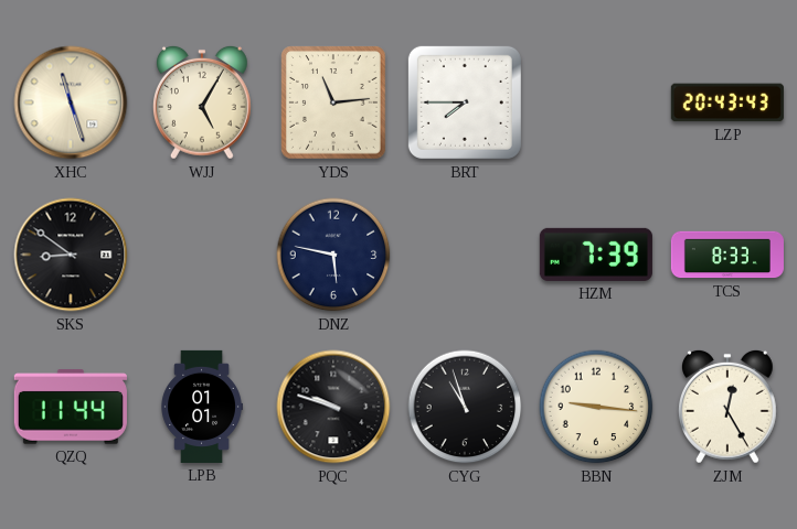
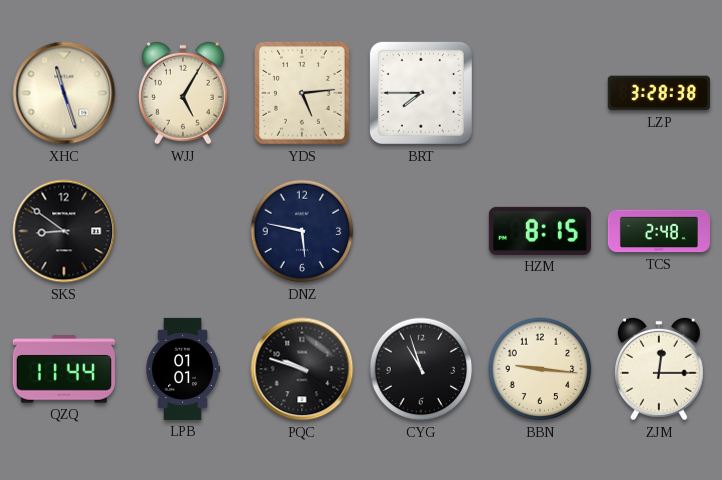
YDS: 11:14 -> 5:14 (303, 94)
LZP: 20:43 -> 3:28 (659, 93)
HZM: 7:39 -> 8:15 (540, 231)
TCS: 8:33 -> 2:48 (659, 231)
ZJM: 12:25 -> 12:15 (659, 369)
